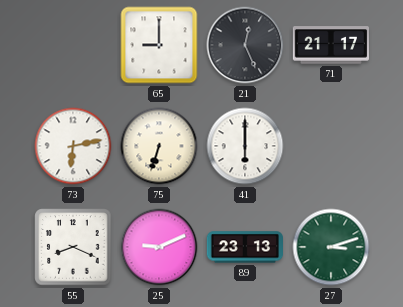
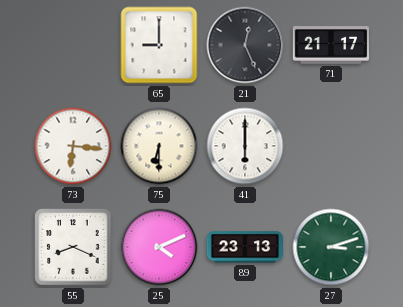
73: 6:13 -> 6:16 (73, 146)
75: 6:33 -> 6:30 (159, 146)
25: 9:11 -> 4:11 (159, 247)
